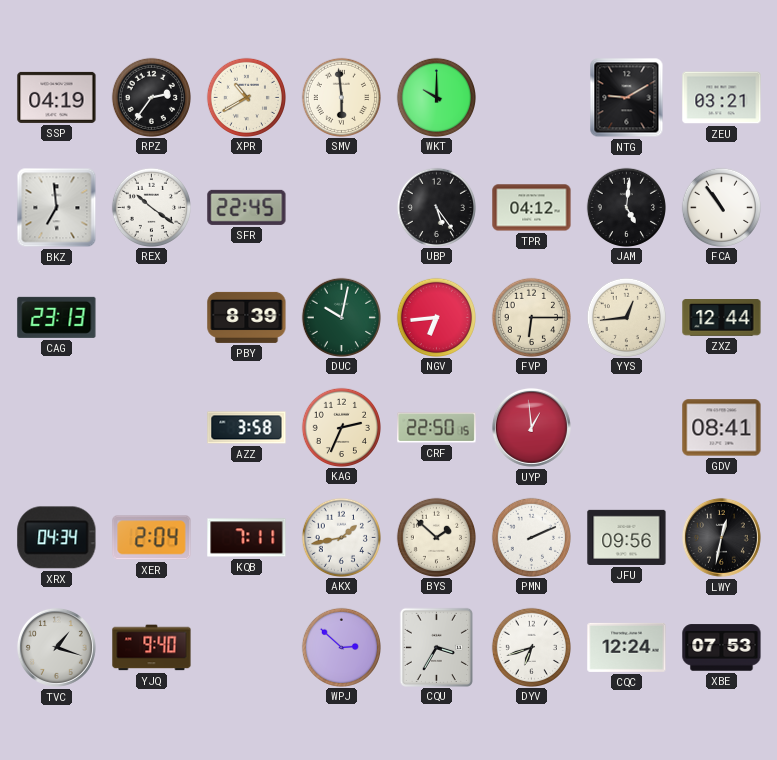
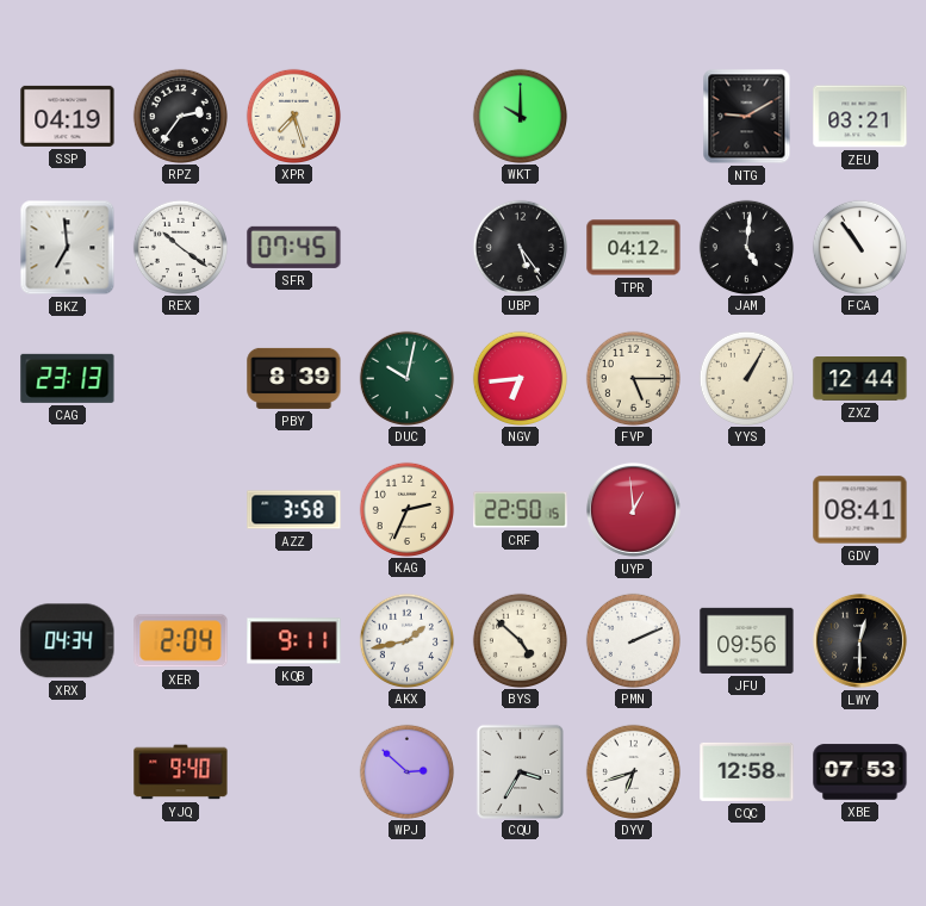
XPR: 10:40 -> 7:27 (293, 116)
SMV: 5:59 -> none (341, 97)
SFR: 22:45 -> 07:45 (294, 247)
FVP: 6:15 -> 5:15 (633, 378)
YYS: 12:44 -> 1:05 (746, 378)
KQB: 7:11 -> 9:11 (294, 641)
BYS: 1:52 -> 4:52 (520, 640)
LWY: 12:32 -> 12:30 (859, 640)
TVC: 1:18 -> none (56, 647)
CQC: 12:24 -> 12:58 (747, 771)
